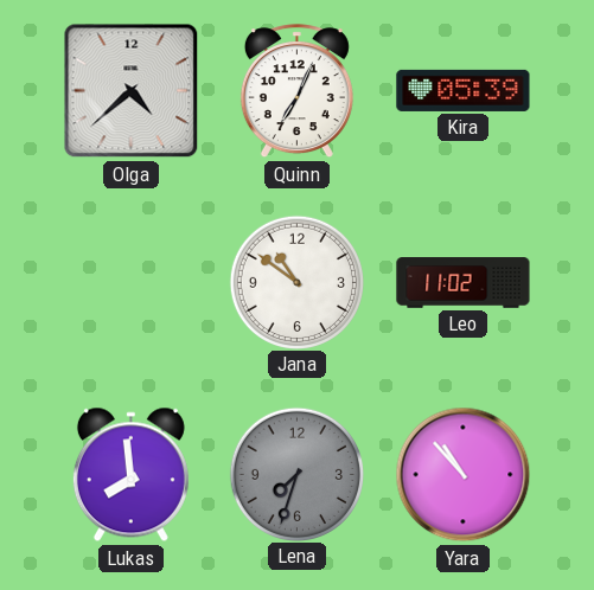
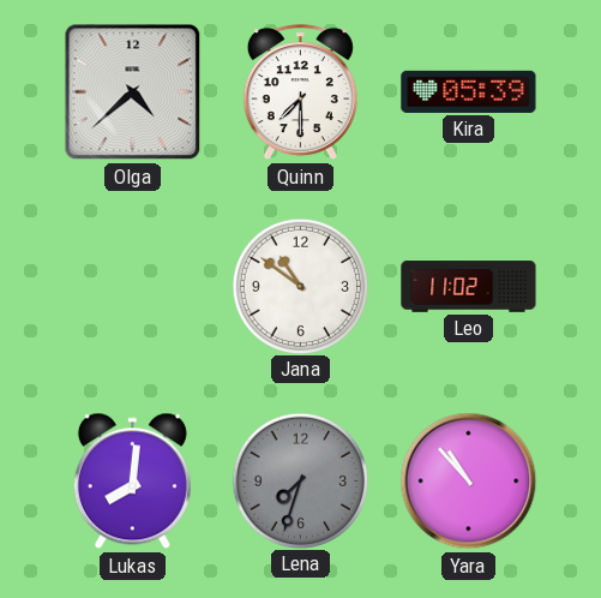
Quinn: 7:04 -> 7:30 (300, 92)
Lukas: 7:59 -> 8:01 (132, 482)
